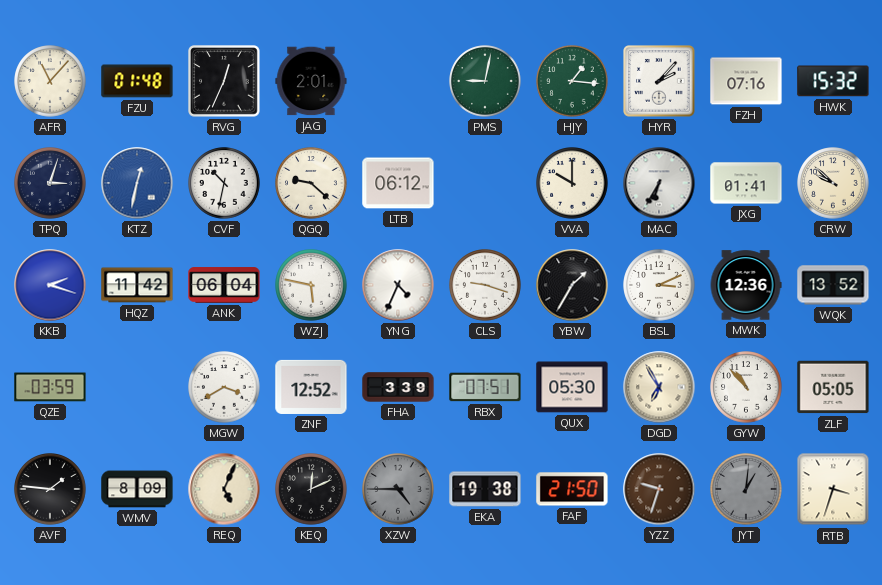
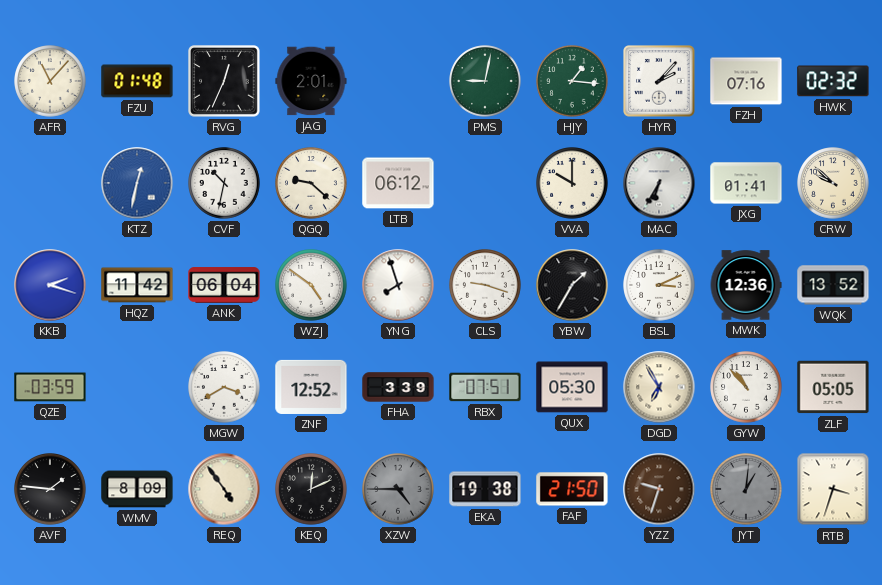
HWK: 15:32 -> 02:32 (833, 81)
TPQ: 3:03 -> none (50, 183)
WZJ: 5:47 -> 4:51 (311, 285)
YNG: 4:34 -> 7:57 (398, 285)
REQ: 5:04 -> 4:54 (224, 489)
